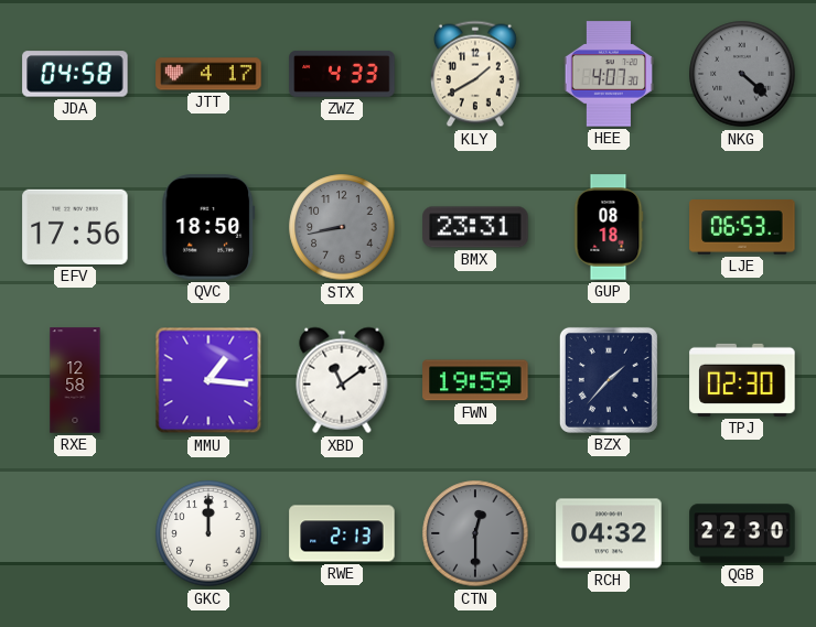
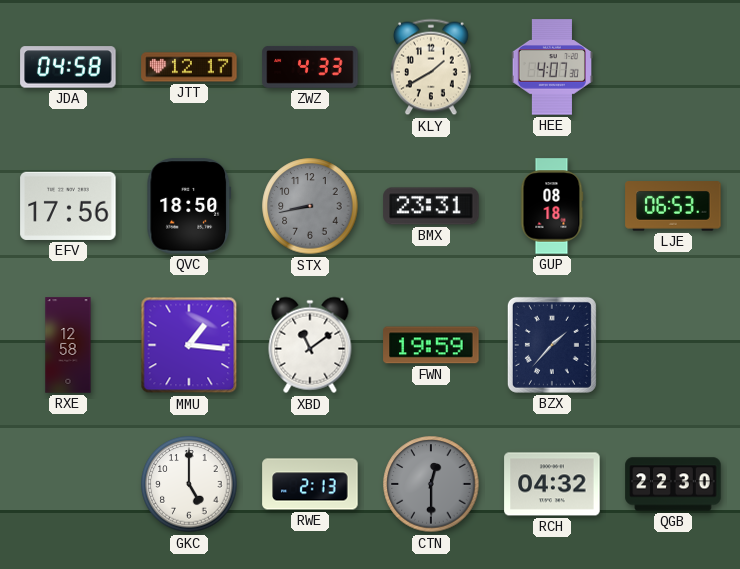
JTT: 4:17 -> 12:17 (189, 67)
NKG: 4:22 -> none (742, 74)
TPJ: 02:30 -> none (742, 380)
GKC: 12:00 -> 5:00 (189, 484)
